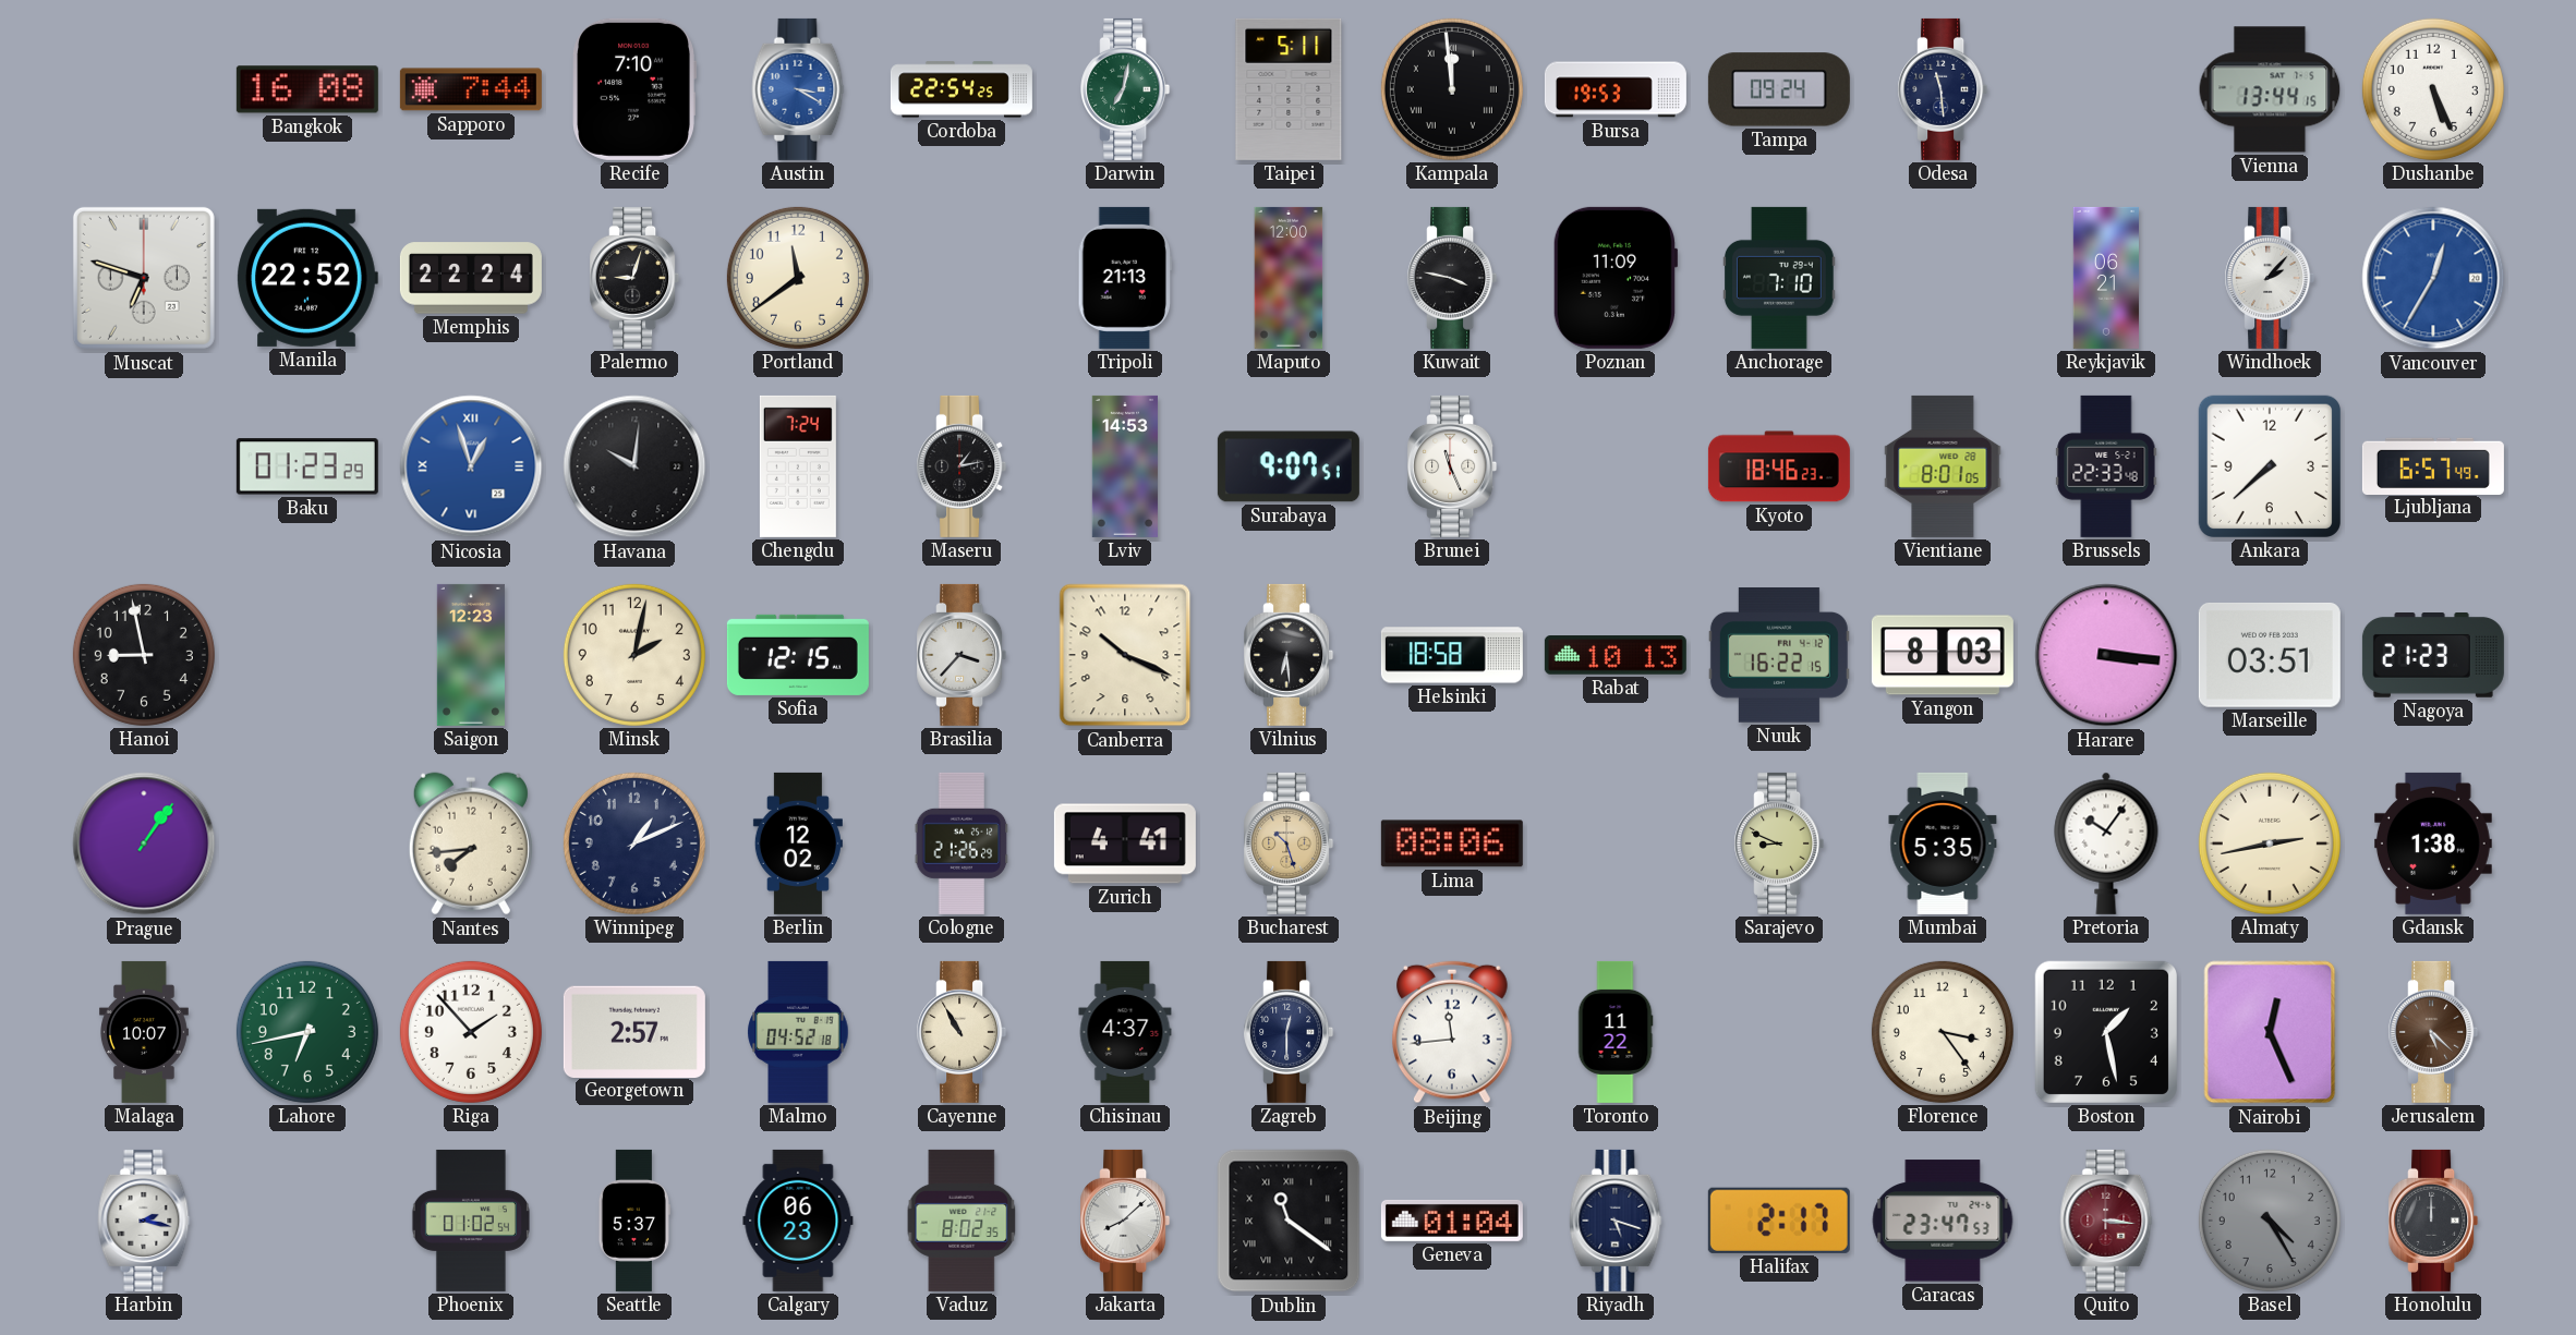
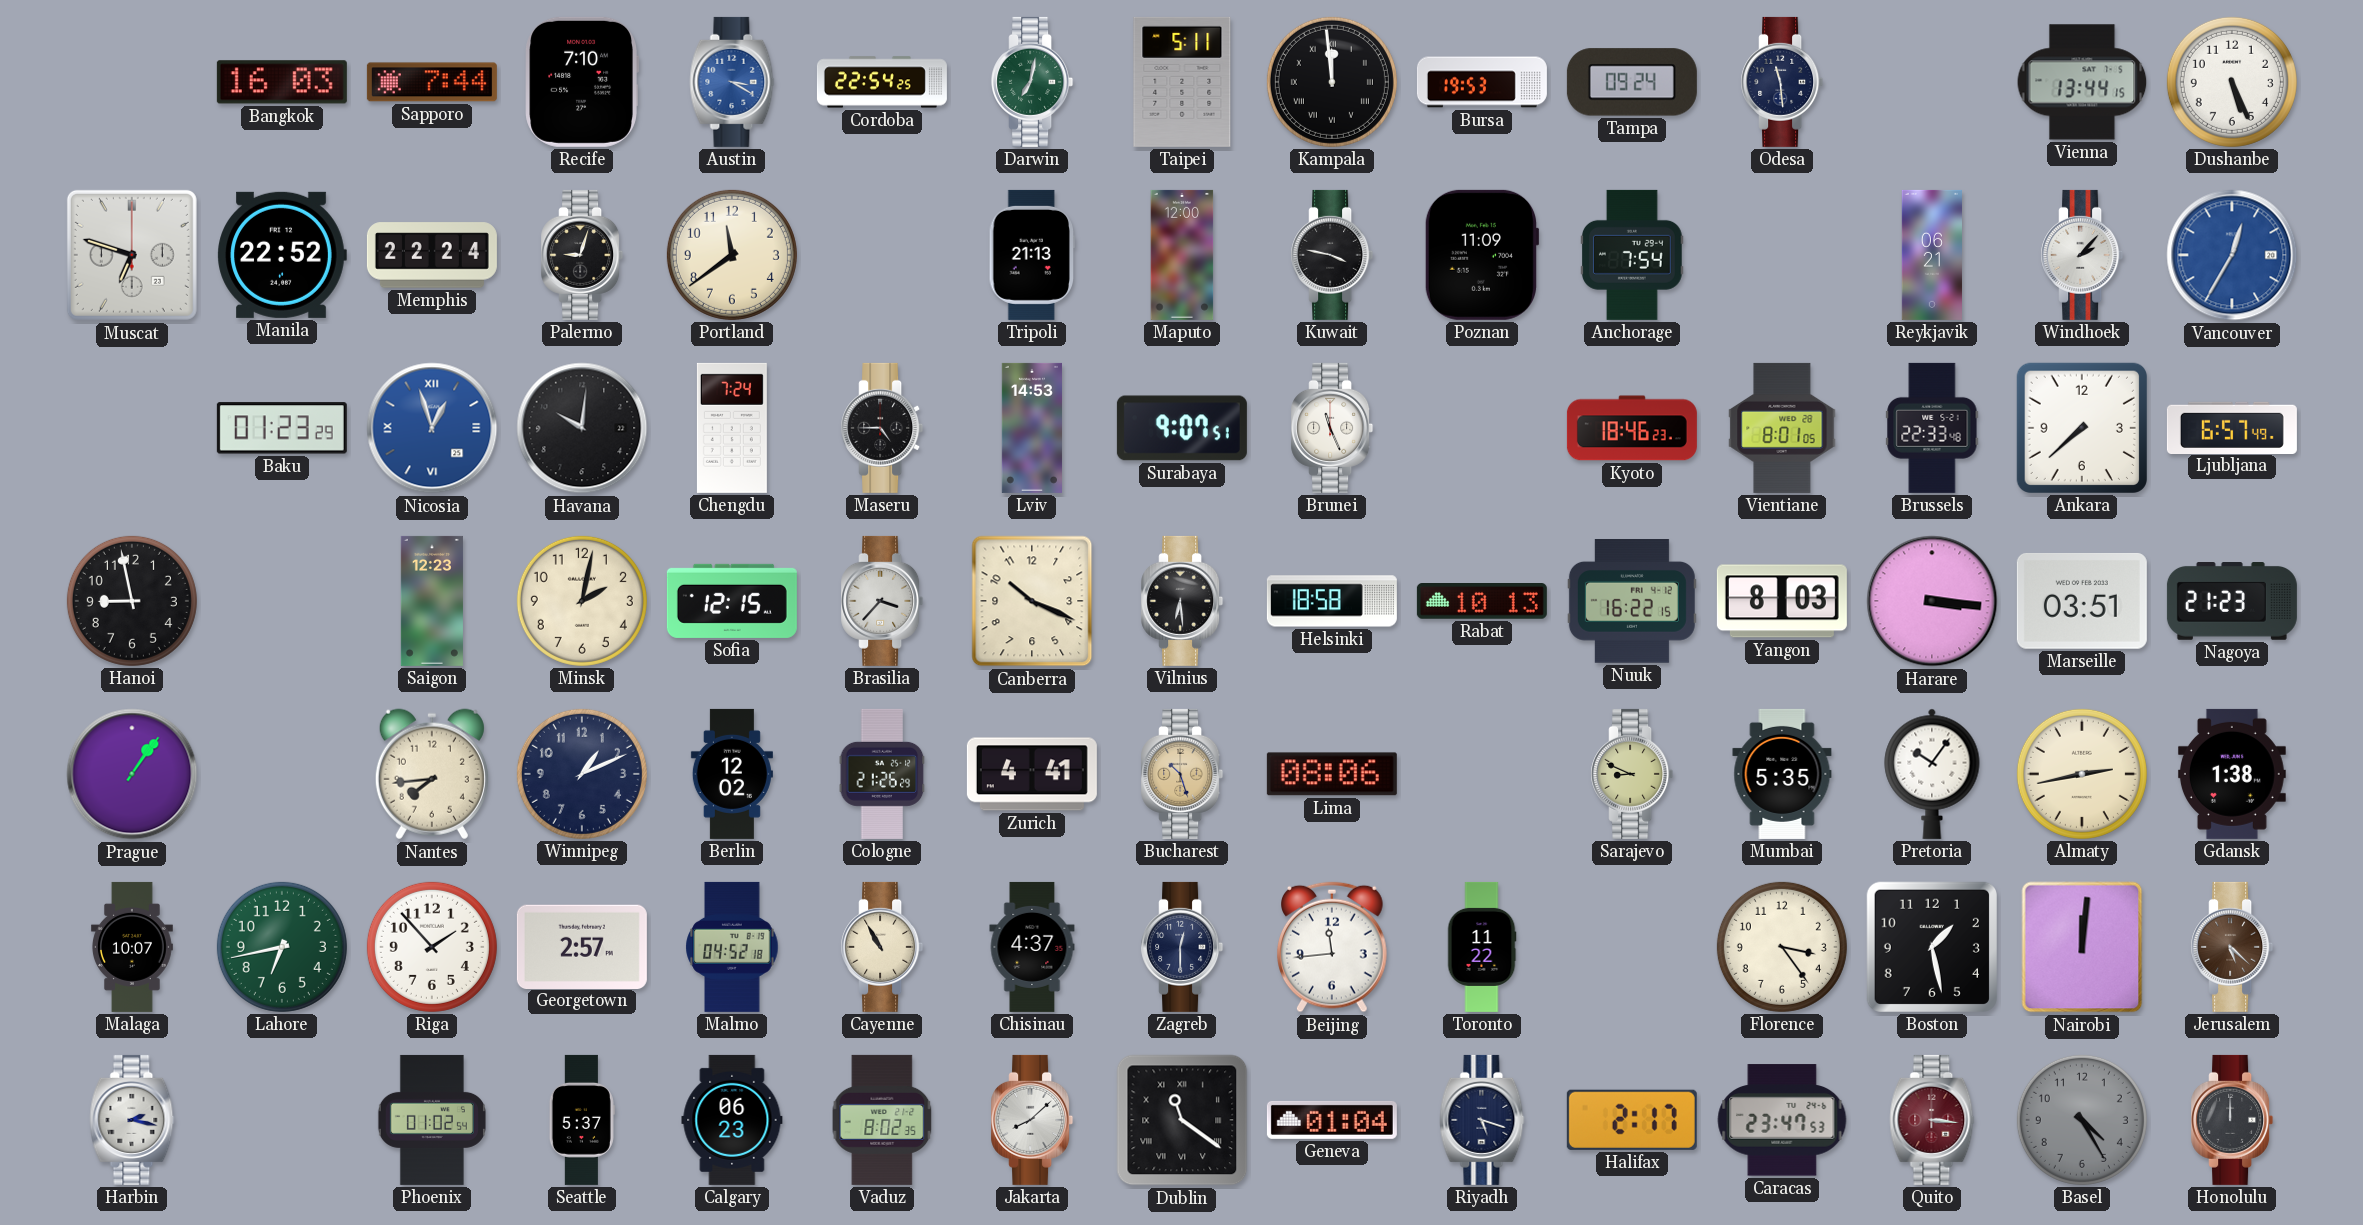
Bangkok: 16:08 -> 16:03 (282, 82)
Anchorage: 7:10 -> 7:54 (1633, 255)
Maseru: 1:13 -> 4:45 (882, 428)
Nairobi: 12:26 -> 12:01 (2082, 947)
